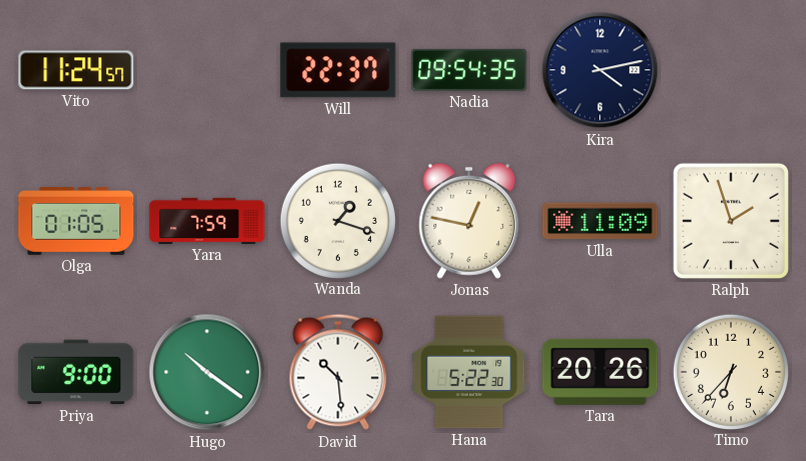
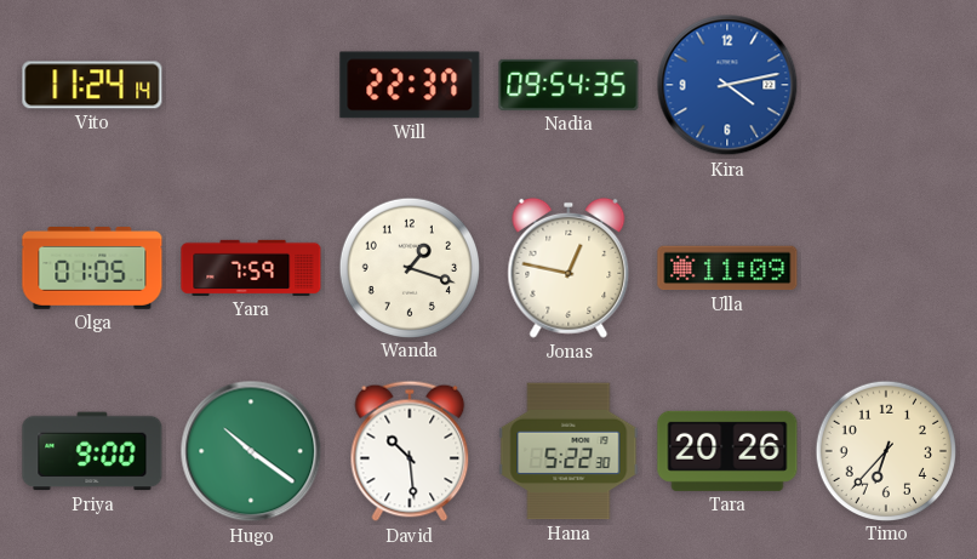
Vito: 11:24:57 -> 11:24:14 (92, 85)
Kira dial: navy -> blue (727, 85)
Ralph: 1:57 -> none (731, 221)
